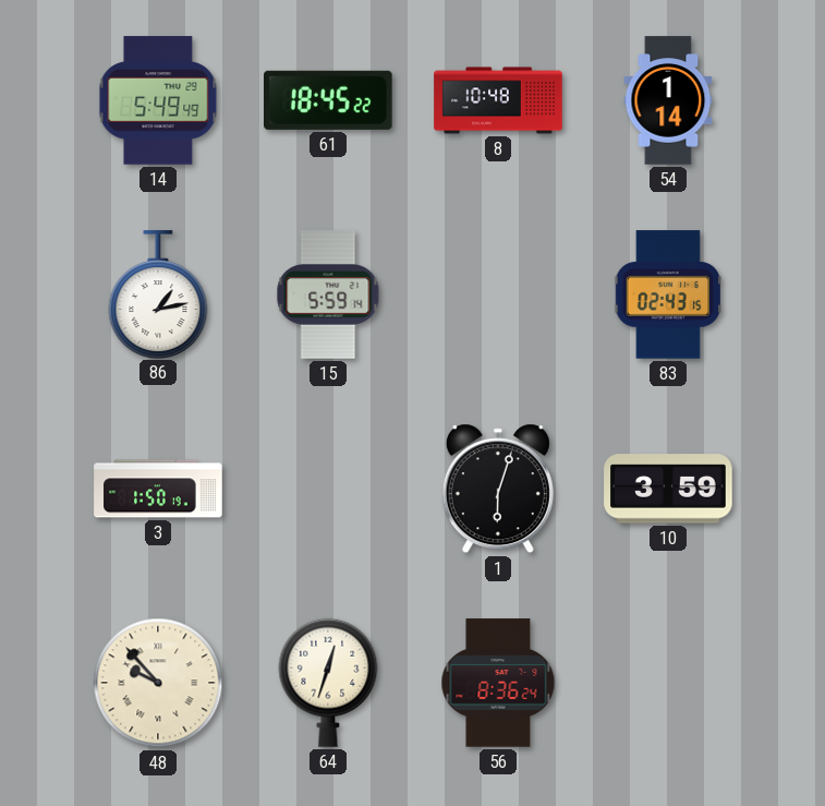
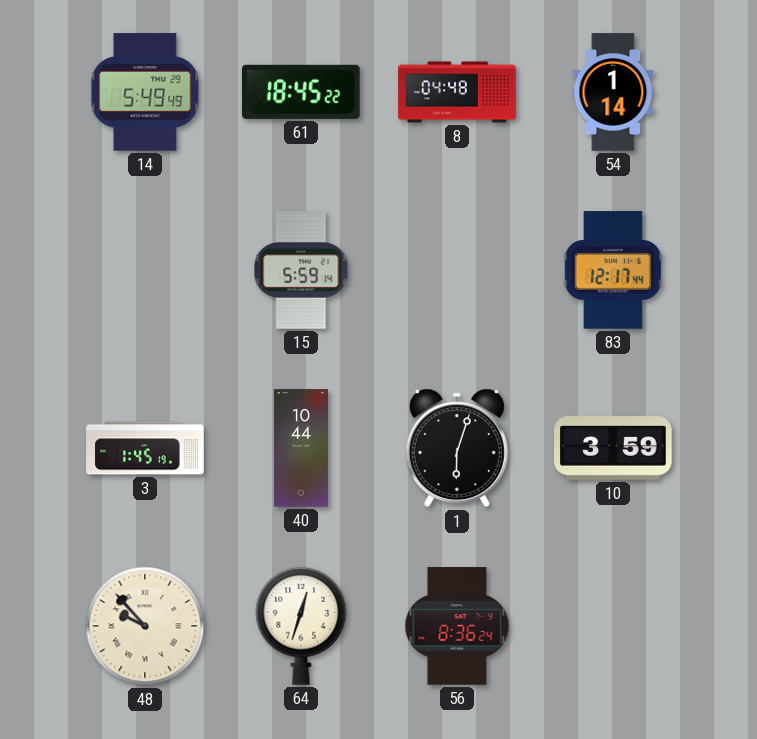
8: 10:48 -> 04:48 (457, 92)
86: 1:13 -> none (158, 294)
83: 02:43 -> 12:17 (613, 270)
3: 1:50 -> 1:45 (145, 448)
40: none -> 10:44 (301, 448)
